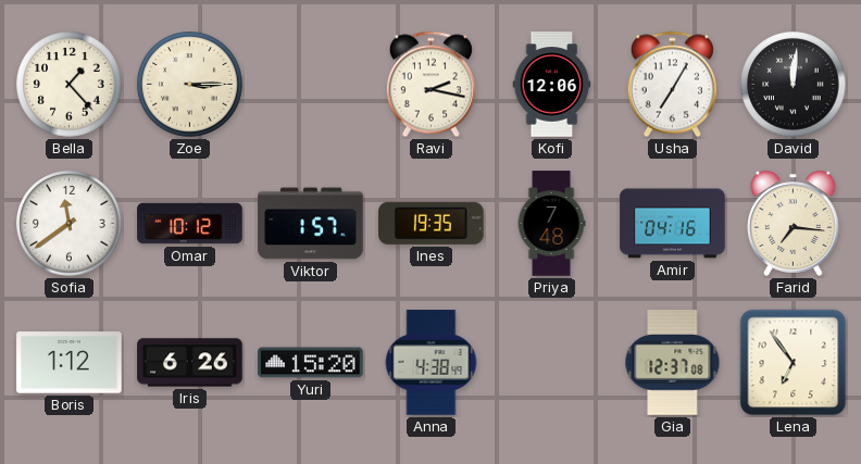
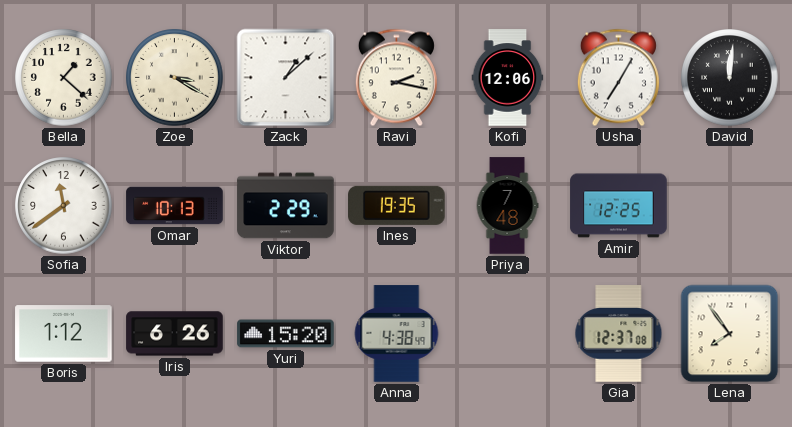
Bella: 1:23 -> 1:22 (64, 78)
Zoe: 3:15 -> 3:20 (175, 78)
Zack: none -> 1:08 (286, 78)
Omar: 10:12 -> 10:13 (175, 206)
Viktor: 1:57 -> 2:29 (286, 206)
Amir: 04:16 -> 12:25 (619, 206)
Farid: 7:16 -> none (794, 223)
Lena: 6:54 -> 7:54 (730, 334)
